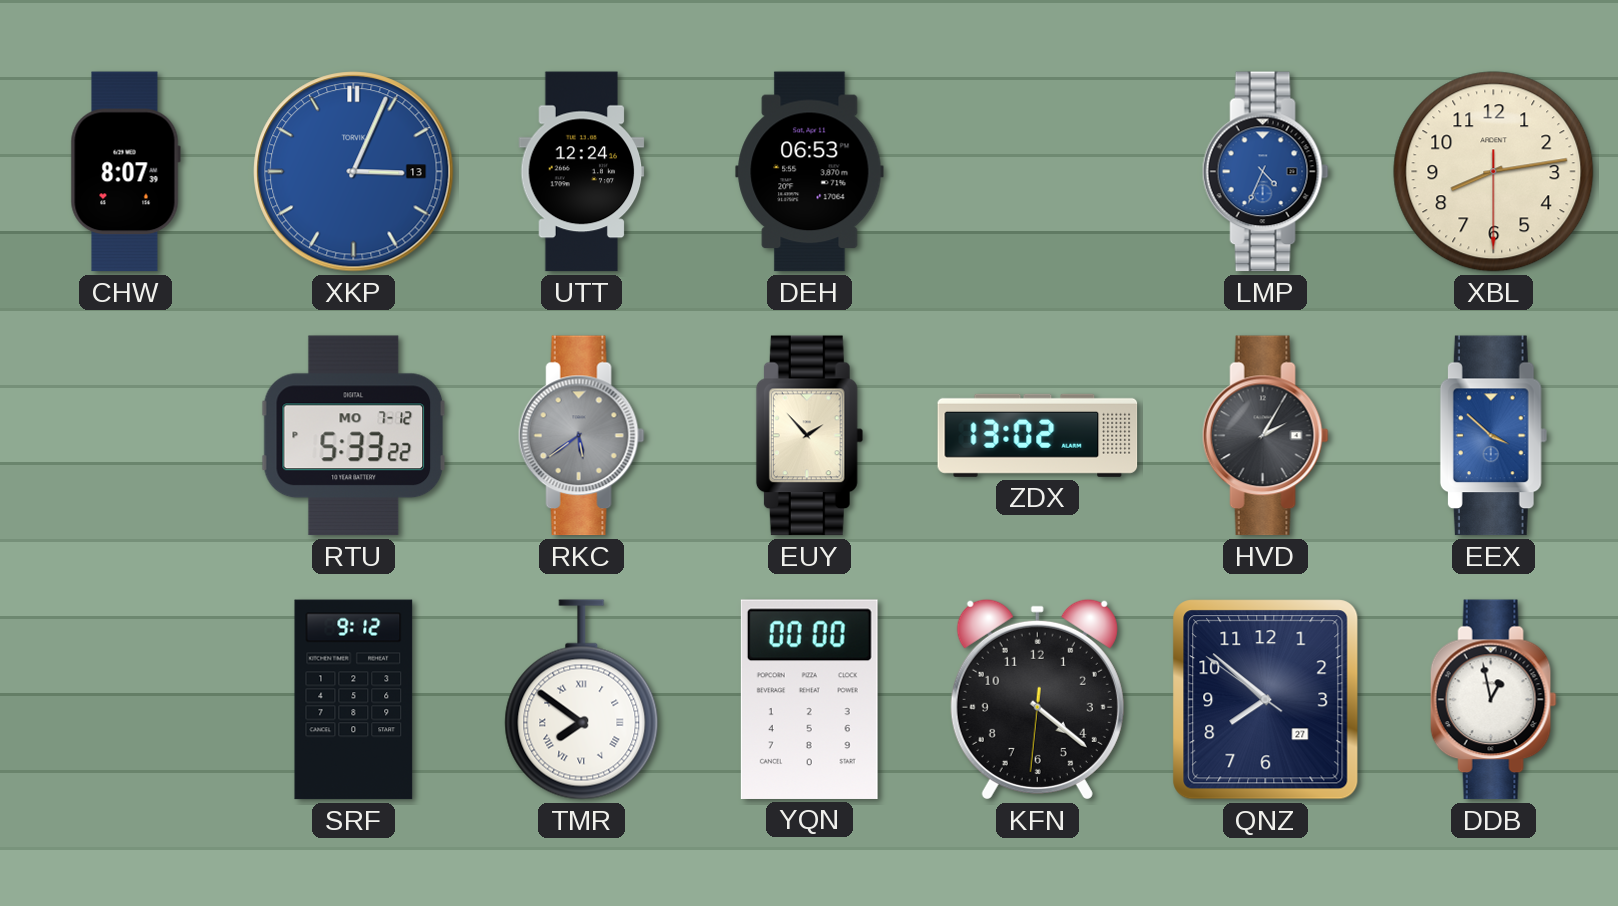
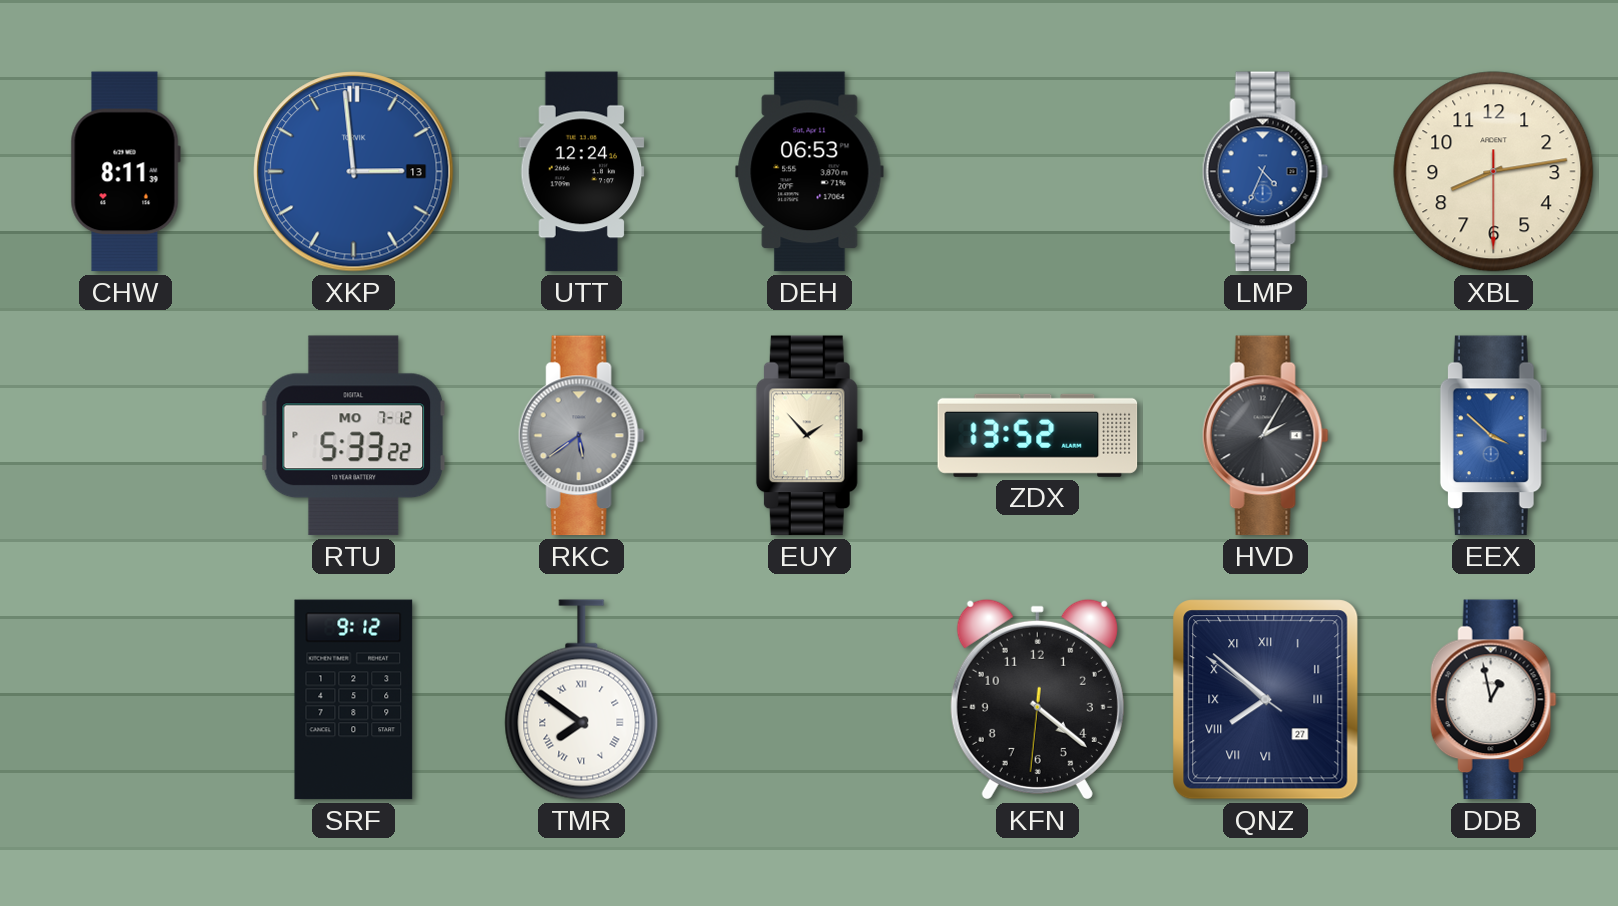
CHW: 8:07 -> 8:11 (125, 172)
XKP: 3:04 -> 2:59 (354, 172)
ZDX: 13:02 -> 13:52 (1038, 435)
YQN: 00:00 -> none (809, 699)
QNZ numerals: Arabic -> Roman (1266, 700)
